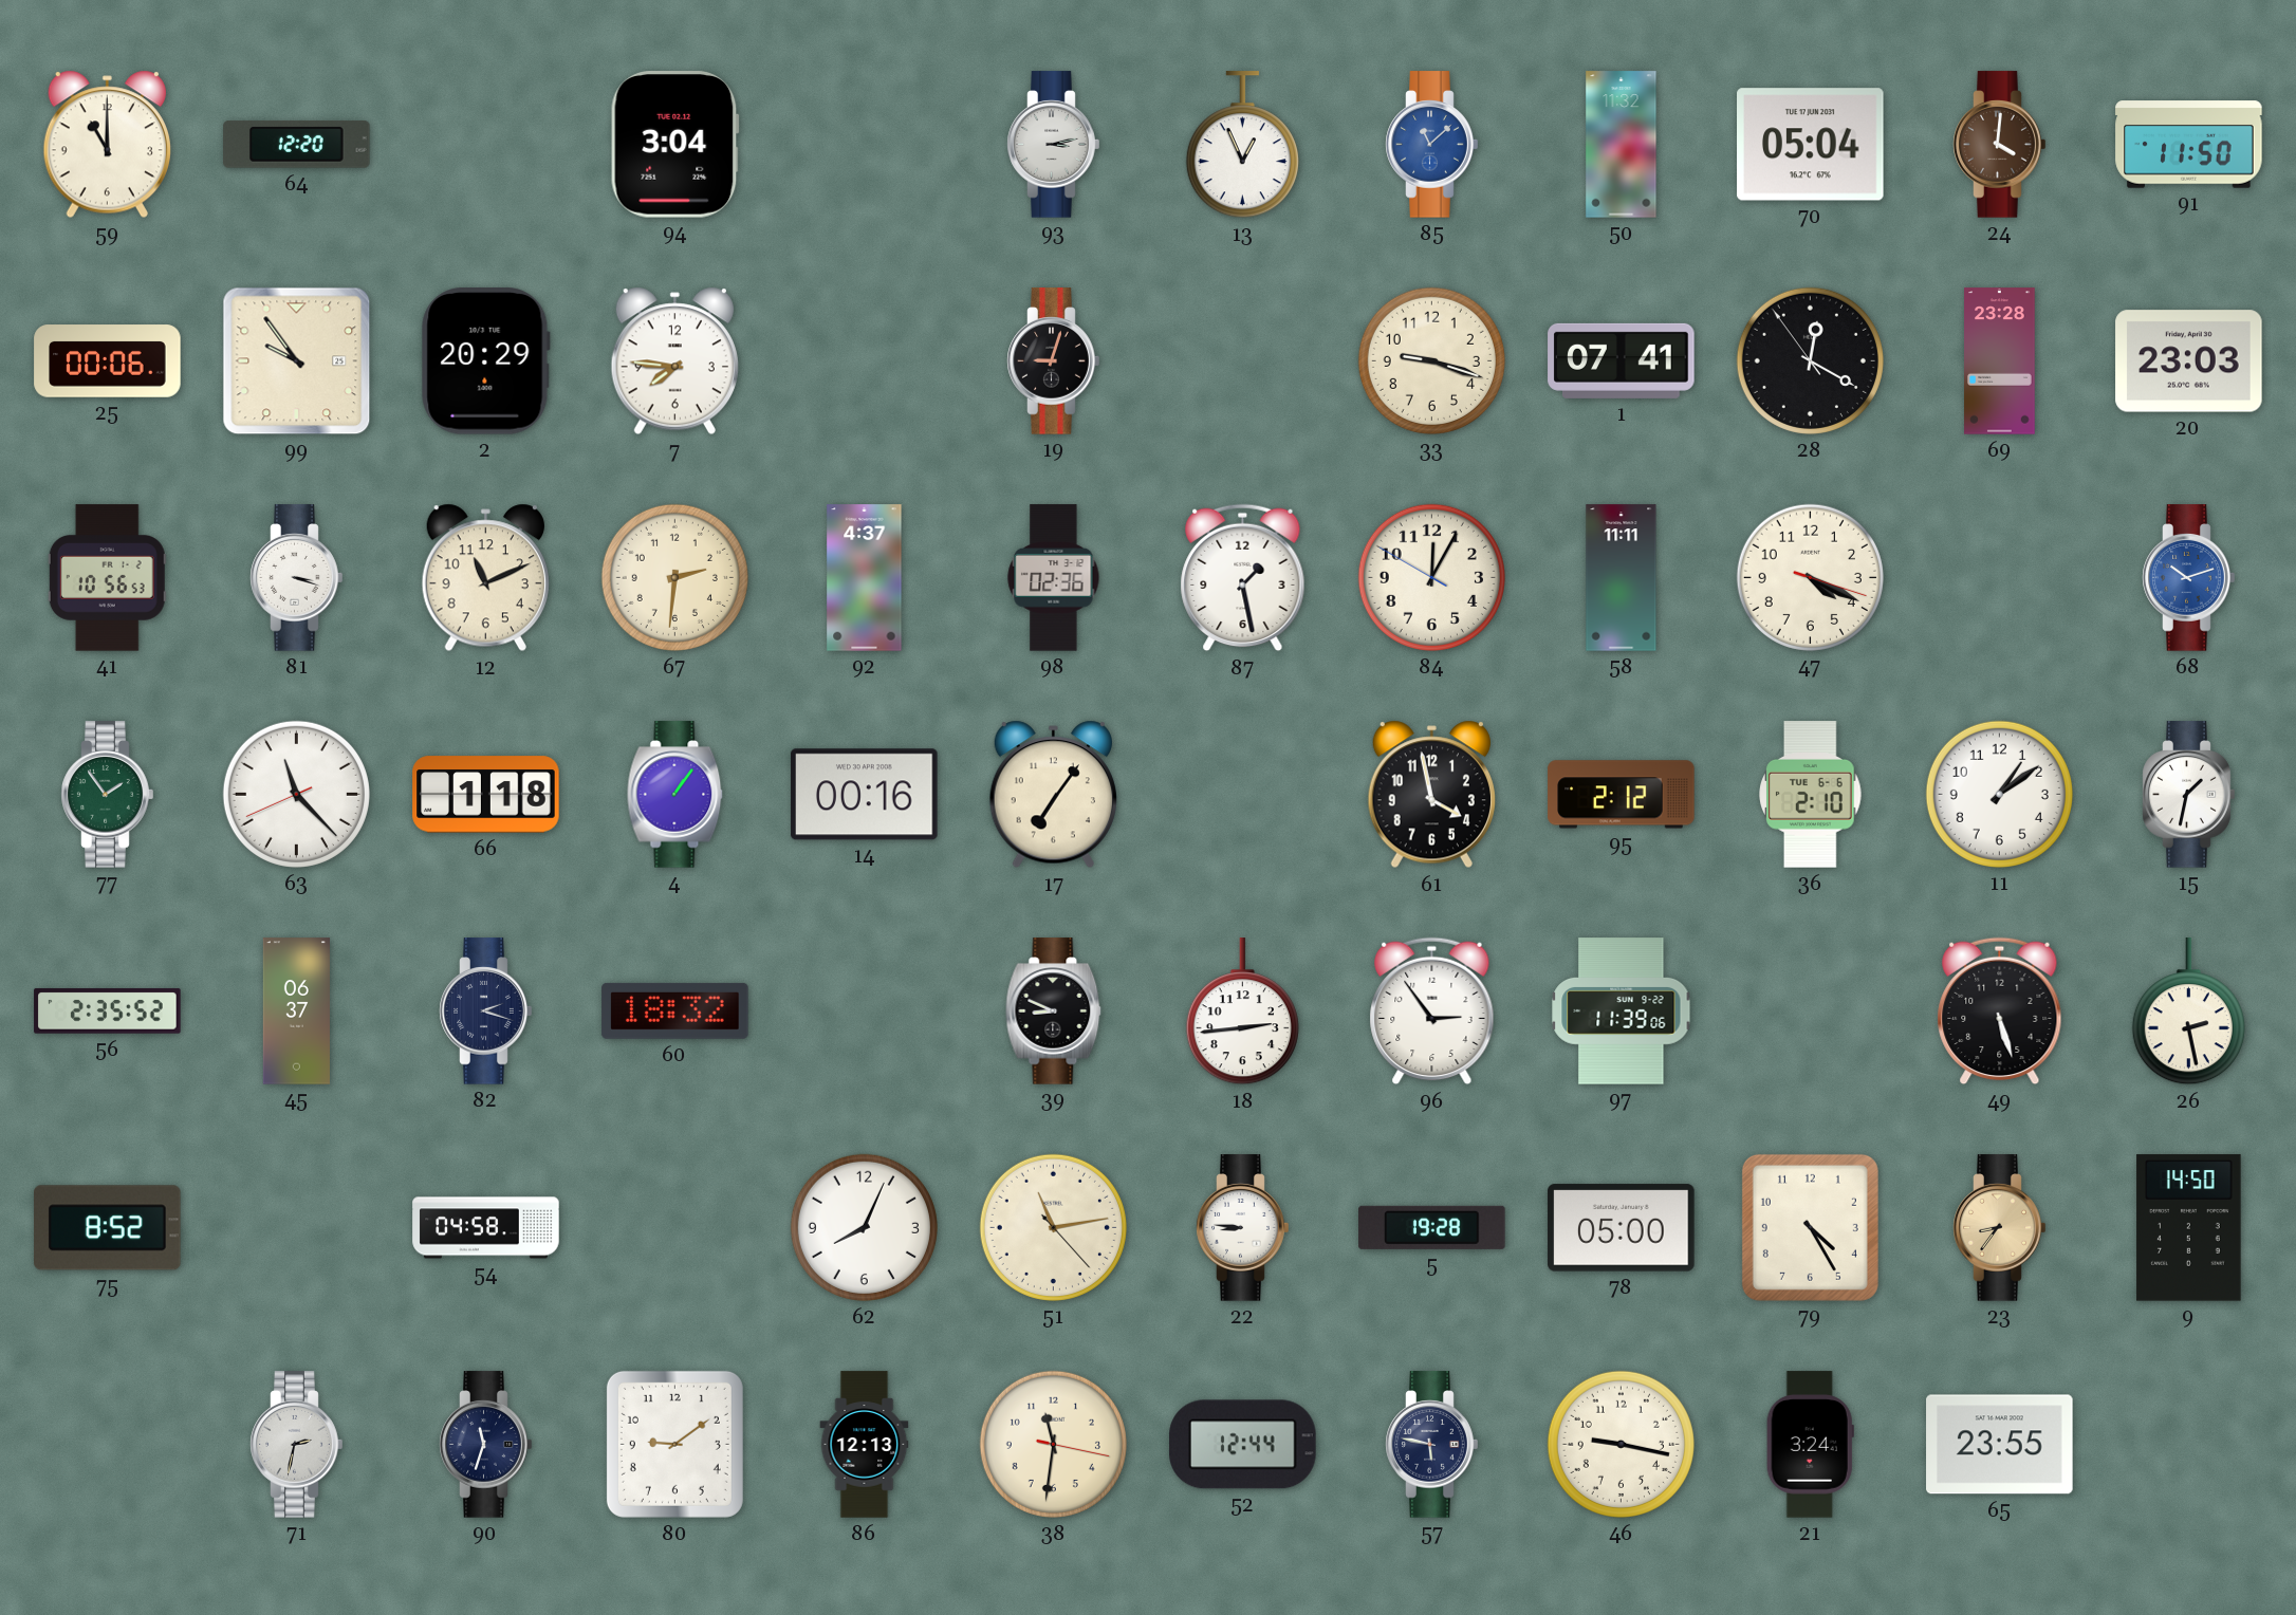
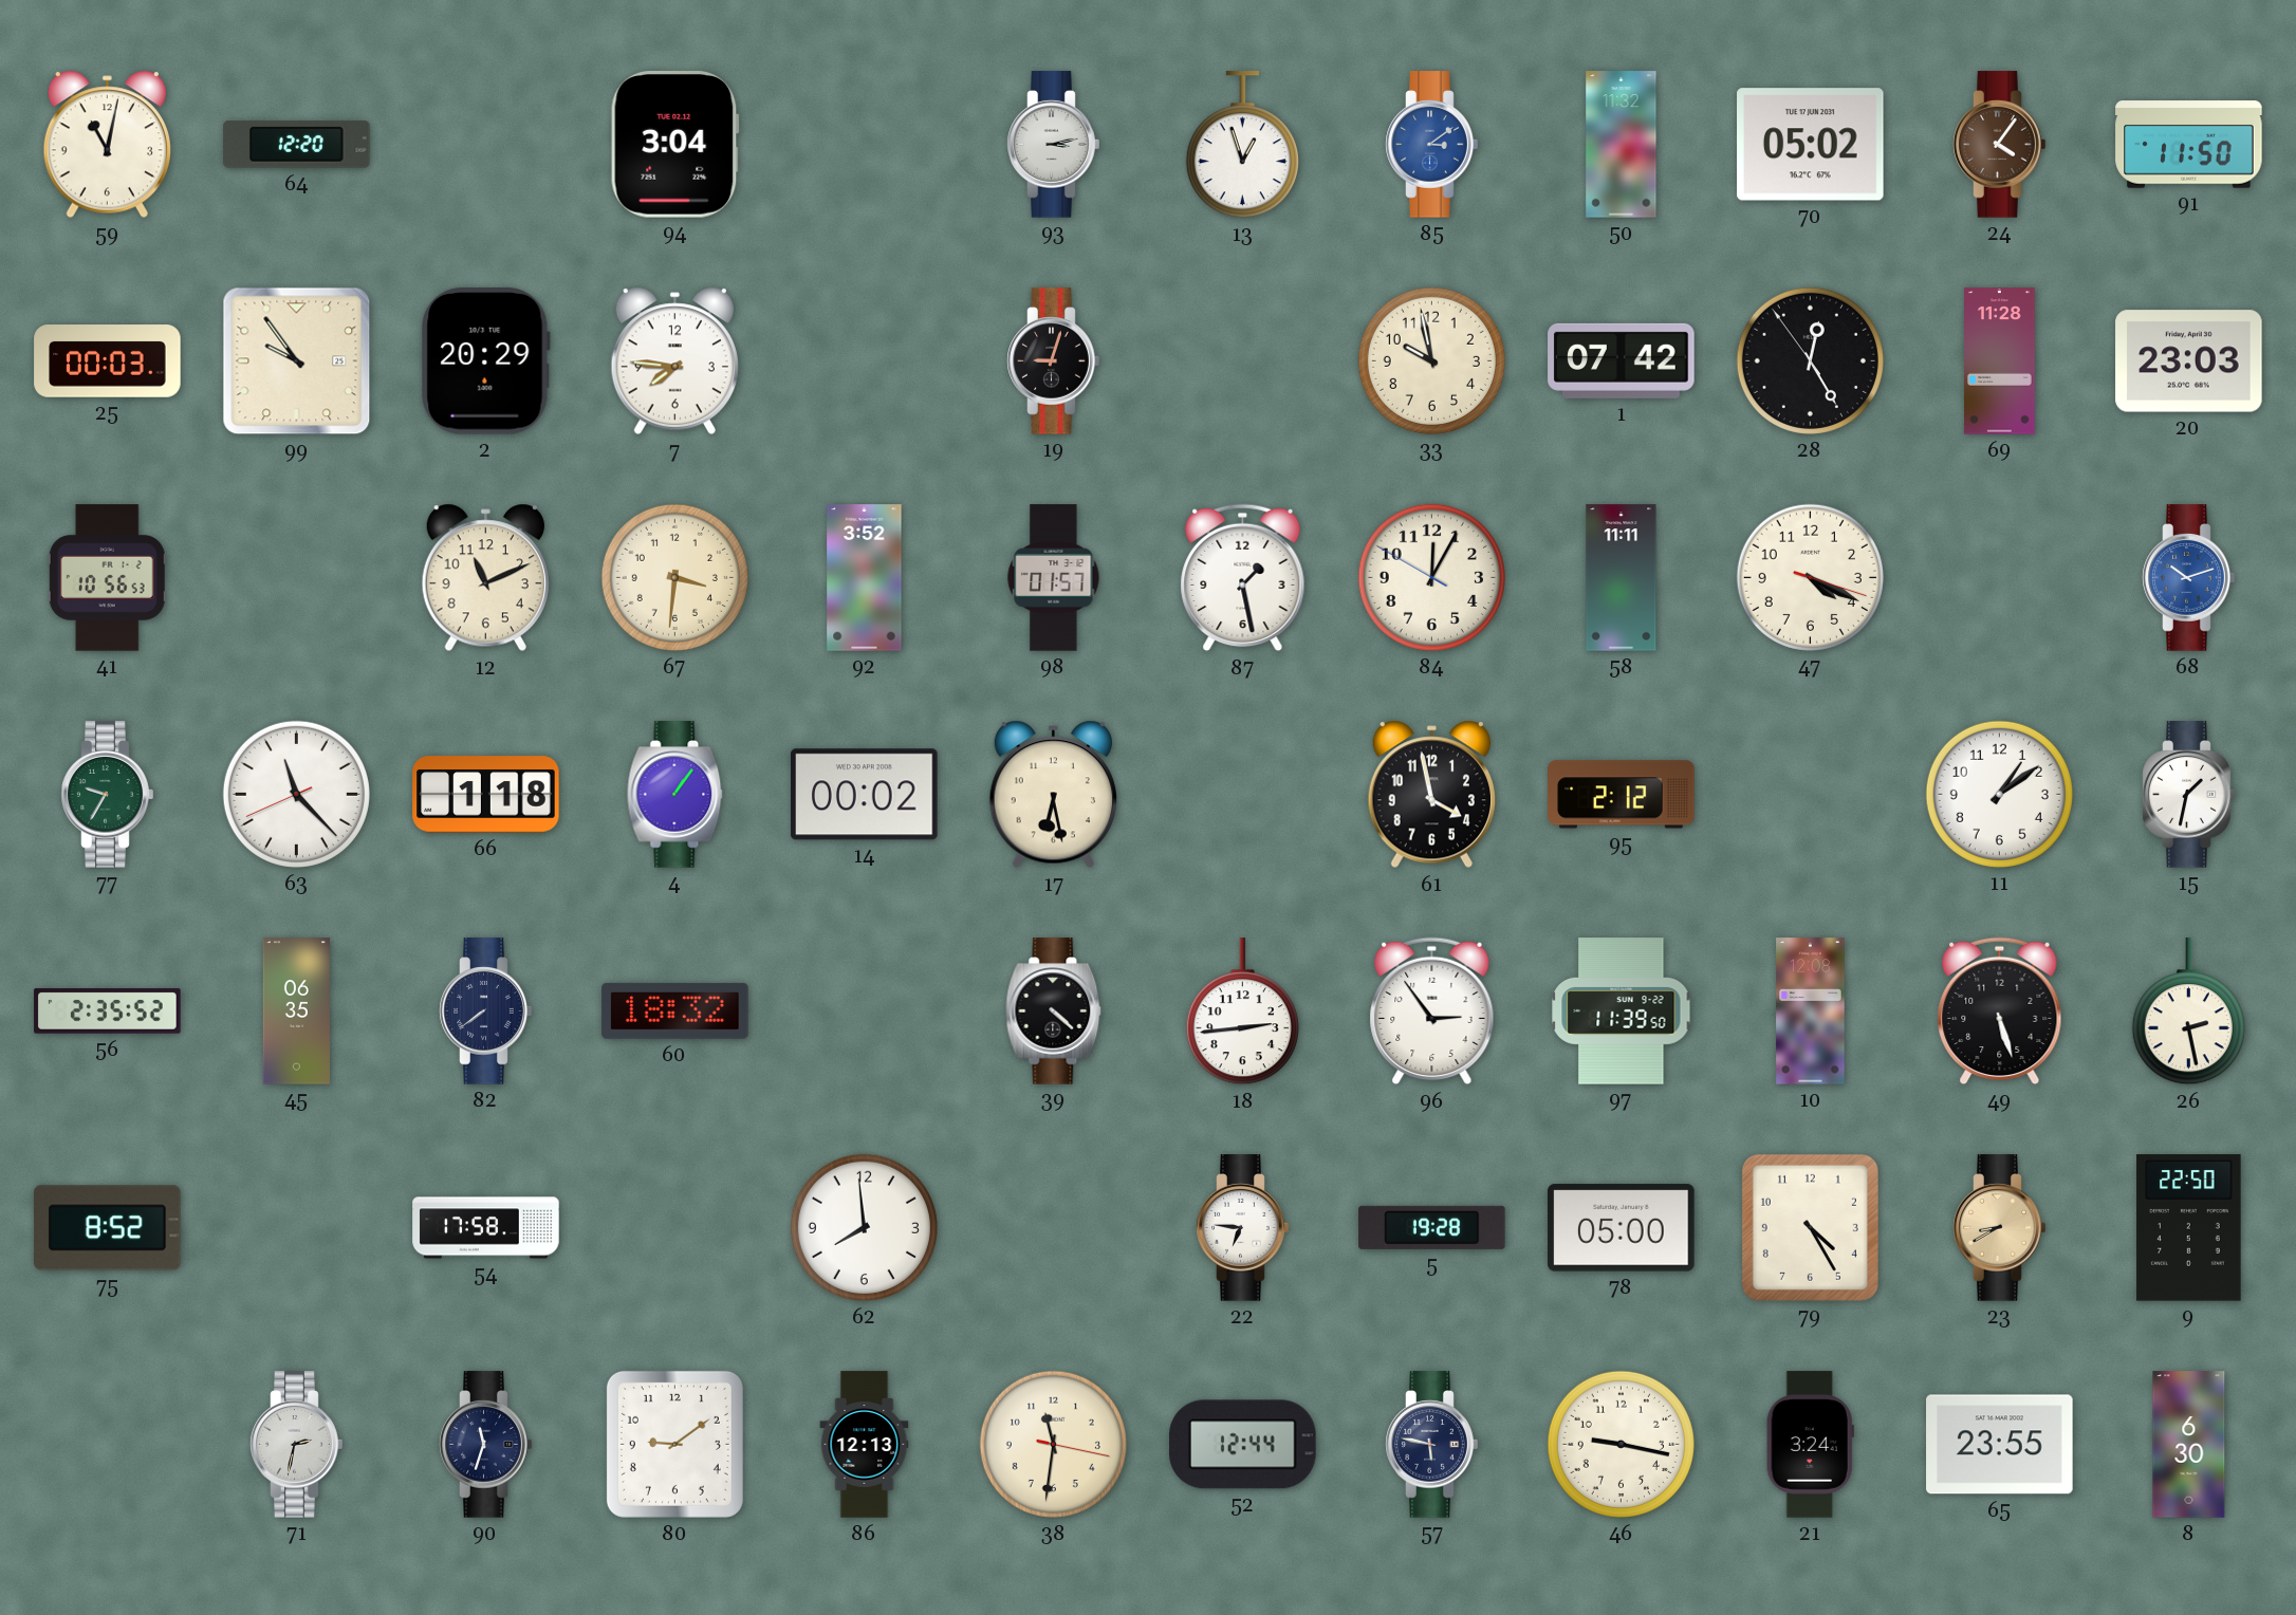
59: 11:00 -> 11:02 (107, 145)
13: 12:56 -> 12:57 (1242, 145)
85: 11:08 -> 3:09 (1432, 145)
70: 05:04 -> 05:02 (1811, 145)
24: 4:01 -> 4:06 (2000, 145)
25: 00:06 -> 00:03 (108, 361)
33: 9:18 -> 9:58 (1431, 360)
1: 07:41 -> 07:42 (1622, 360)
28: 12:19 -> 12:24 (1810, 360)
69: 23:28 -> 11:28 (2000, 361)
81: 3:18 -> none (297, 578)
67: 2:31 -> 3:31 (674, 577)
92: 4:37 -> 3:52 (865, 578)
98: 02:36 -> 01:57 (1054, 578)
77: 1:54 -> 9:35 (108, 795)
14: 00:16 -> 00:02 (865, 795)
17: 7:06 -> 6:28 (1053, 795)
36: 2:10 -> none (1811, 795)
45: 06:37 -> 06:35 (296, 1011)
82: 2:18 -> 7:39 (486, 1011)
39: 8:49 -> 4:22 (1054, 1011)
97: 11:39:06 -> 11:39:50 (1622, 1011)
10: none -> 12:08 (1811, 1011)
54: 04:58 -> 17:58 (486, 1228)
62: 8:04 -> 7:59 (864, 1227)
51: 11:13 -> none (1053, 1227)
22: 8:46 -> 6:46 (1243, 1228)
23: 8:36 -> 8:40 (2000, 1228)
9: 14:50 -> 22:50 (2189, 1228)
8: none -> 6:30 (2189, 1445)
